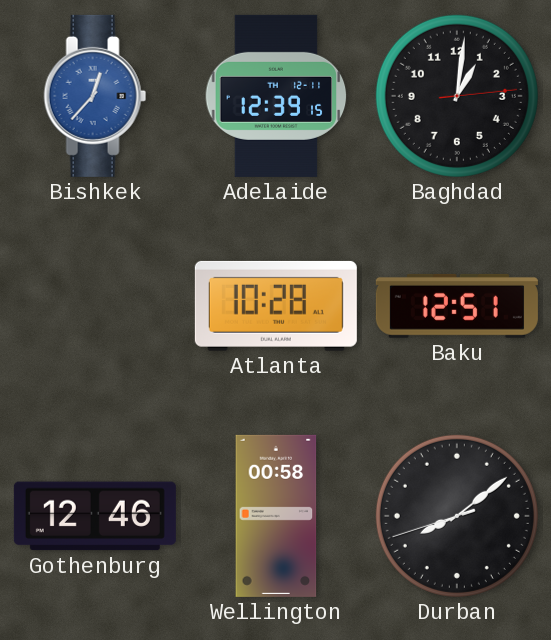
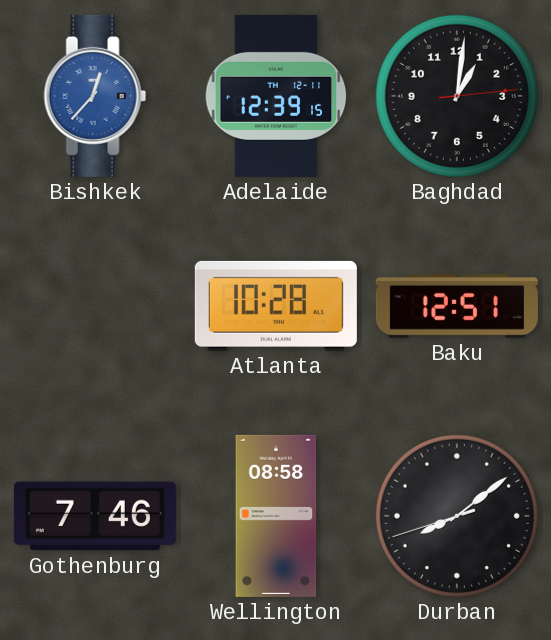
Gothenburg: 12:46 -> 7:46 (95, 516)
Wellington: 00:58 -> 08:58 (276, 516)
